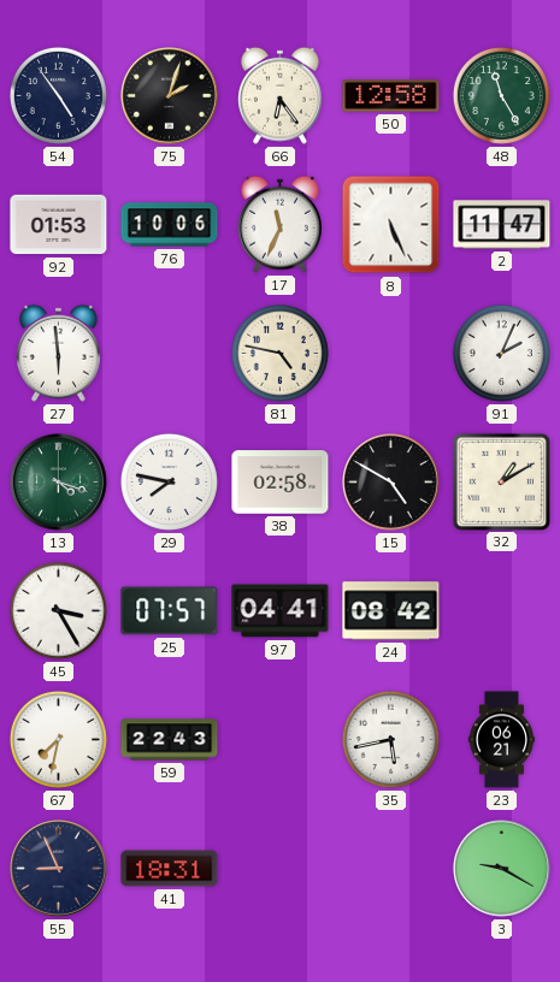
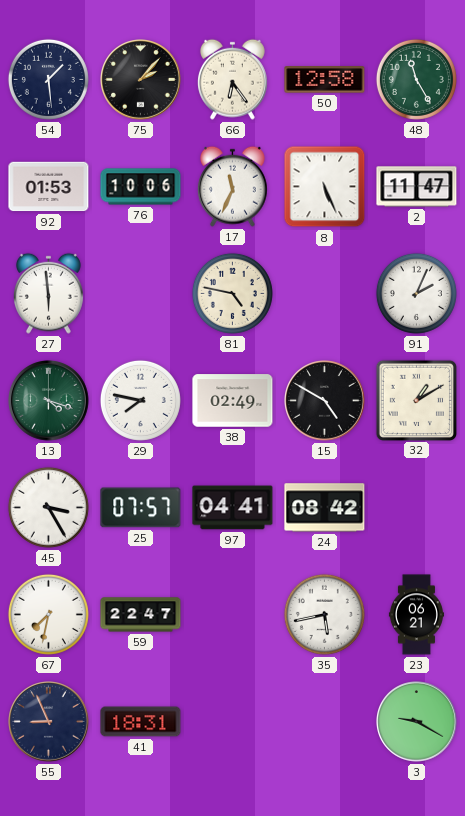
54: 4:54 -> 1:29 (48, 79)
75: 2:03 -> 2:07 (141, 80)
38: 02:58 -> 02:49 (233, 401)
59: 22:43 -> 22:47 (141, 615)
